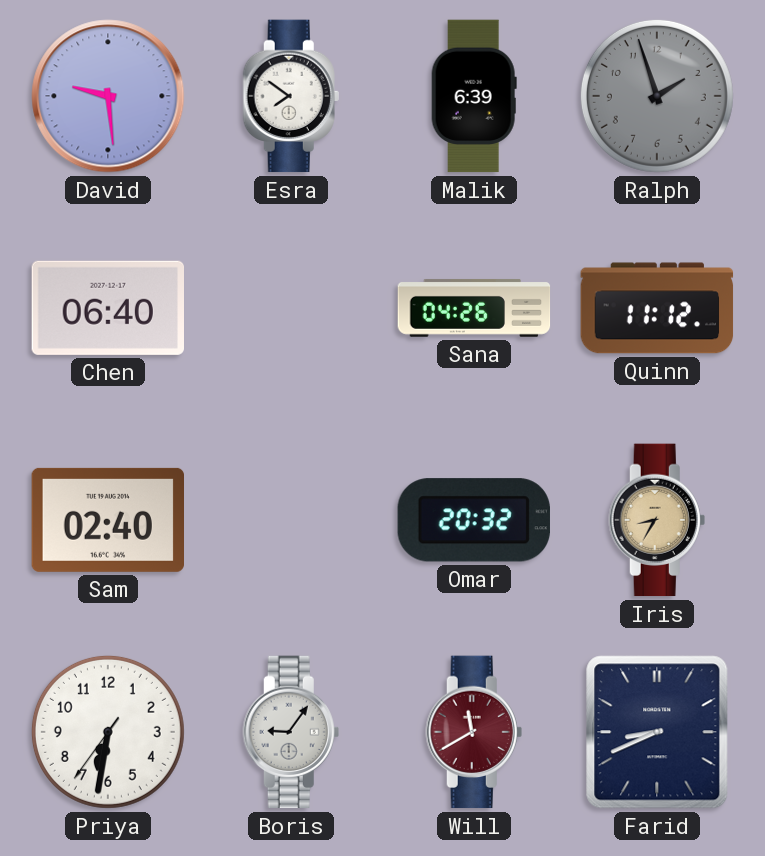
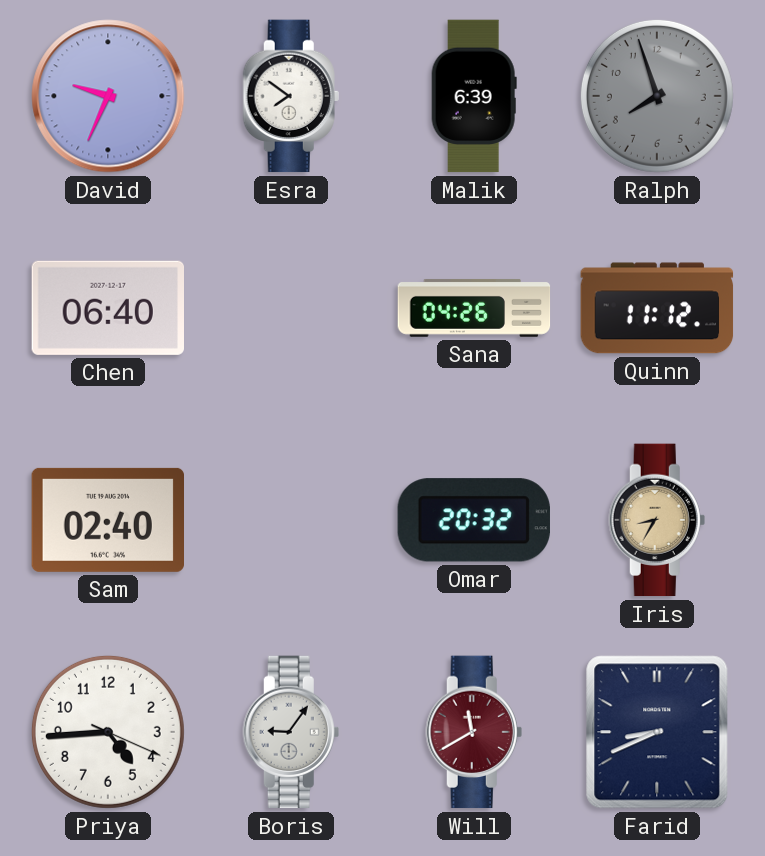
David: 9:29 -> 9:34 (108, 96)
Ralph: 1:57 -> 7:57 (657, 96)
Priya: 6:31 -> 4:44 (108, 732)
